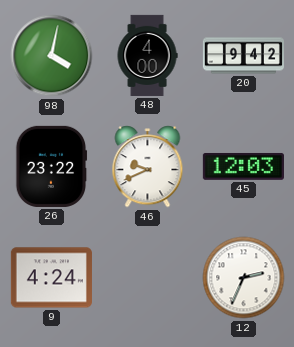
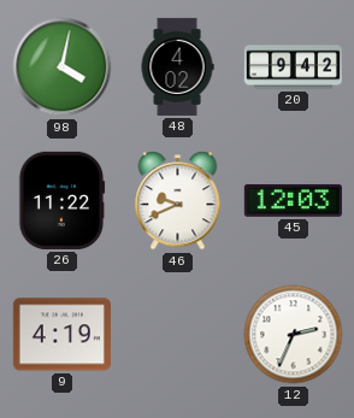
48: 4:00 -> 4:02 (177, 66)
26: 23:22 -> 11:22 (61, 200)
9: 4:24 -> 4:19 (61, 335)
